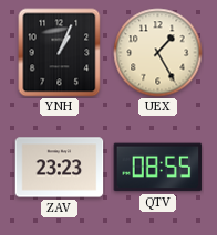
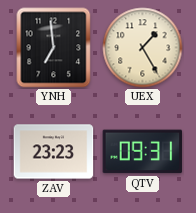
YNH: 1:04 -> 6:59 (54, 48)
QTV: 08:55 -> 09:31 (143, 152)
